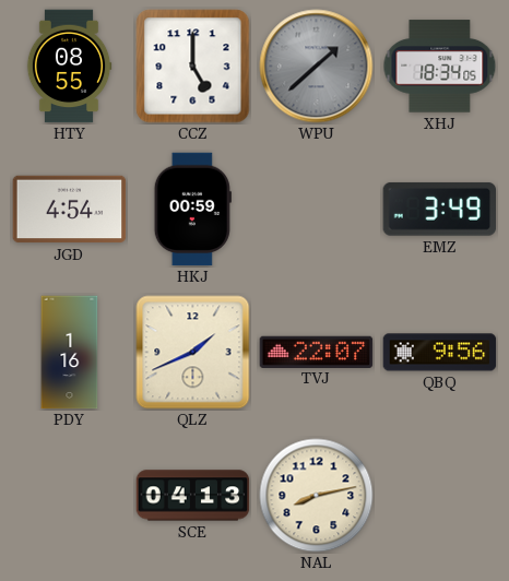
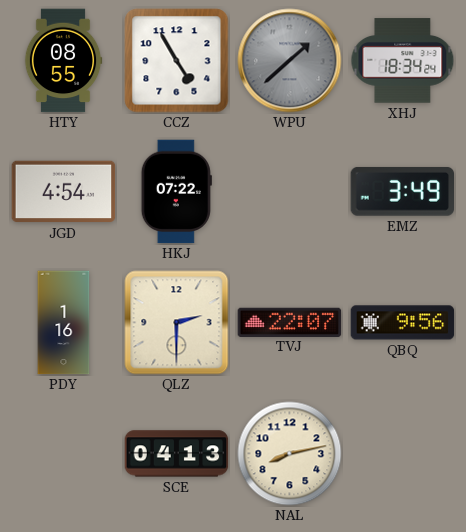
CCZ: 5:00 -> 4:55 (177, 61)
XHJ: 18:34:05 -> 18:34:24 (403, 61)
HKJ: 00:59 -> 07:22 (176, 192)
QLZ: 1:41 -> 2:30 (177, 323)
